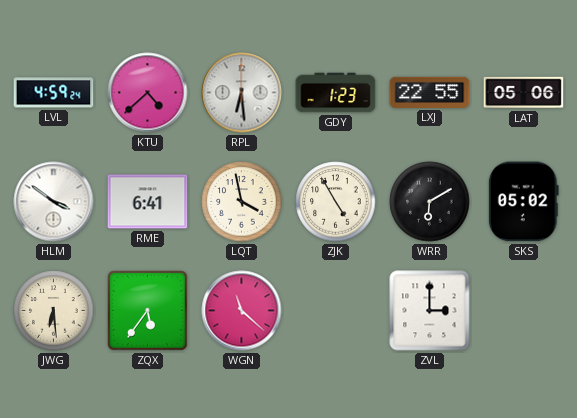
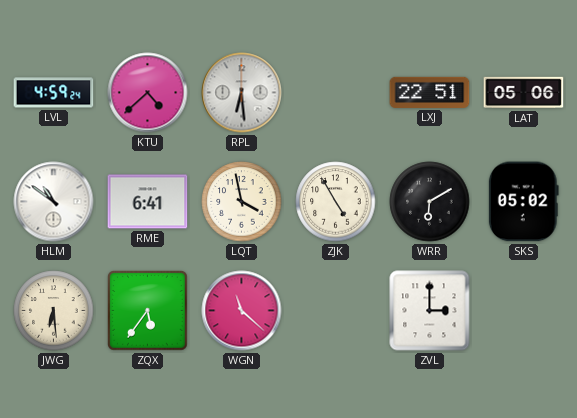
GDY: 1:23 -> none (336, 93)
LXJ: 22:55 -> 22:51 (430, 92)
HLM: 3:51 -> 10:51 (54, 202)
